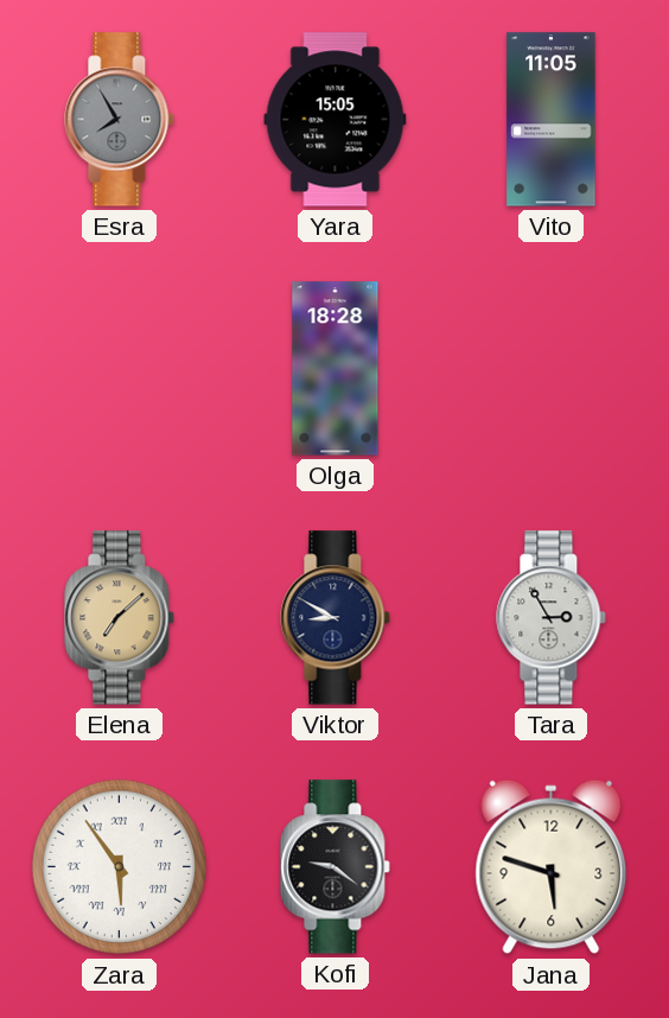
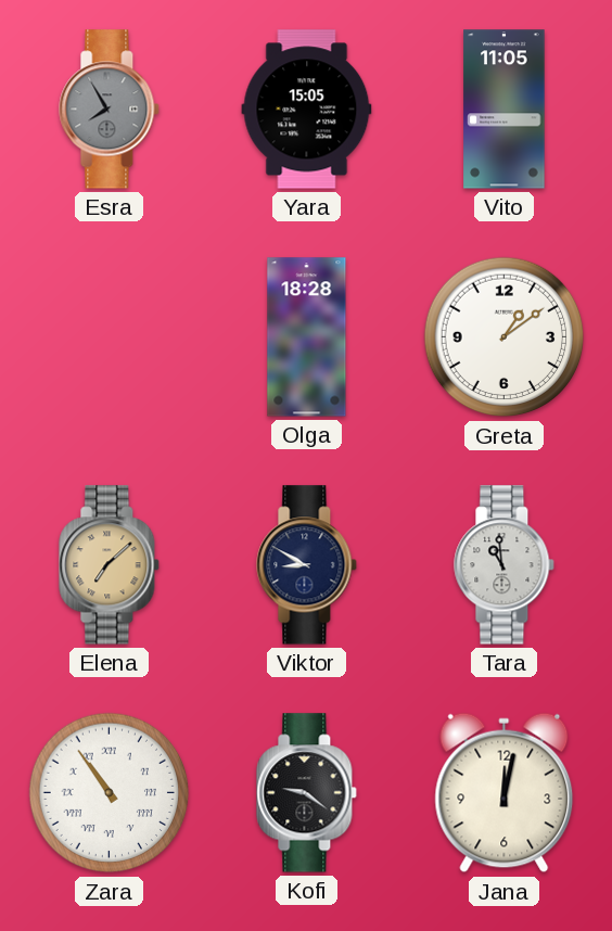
Greta: none -> 1:09 (505, 337)
Tara: 2:55 -> 10:59 (505, 565)
Zara: 5:54 -> 10:54 (110, 793)
Jana: 5:48 -> 12:02 (505, 793)
